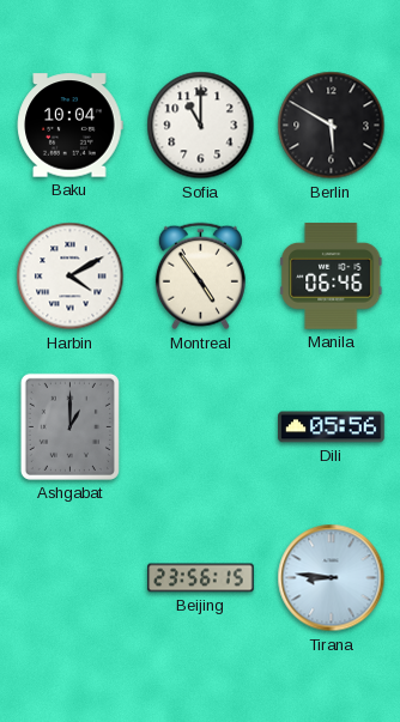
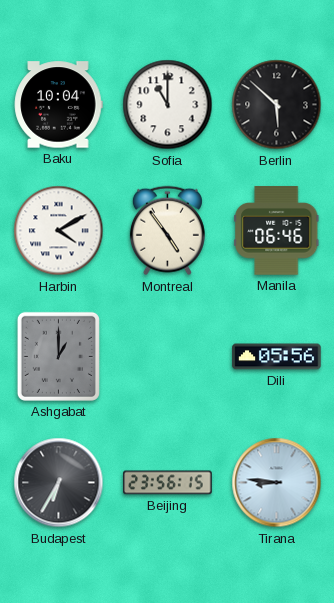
Berlin: 5:50 -> 5:52 (277, 105)
Budapest: none -> 6:35 (59, 483)
